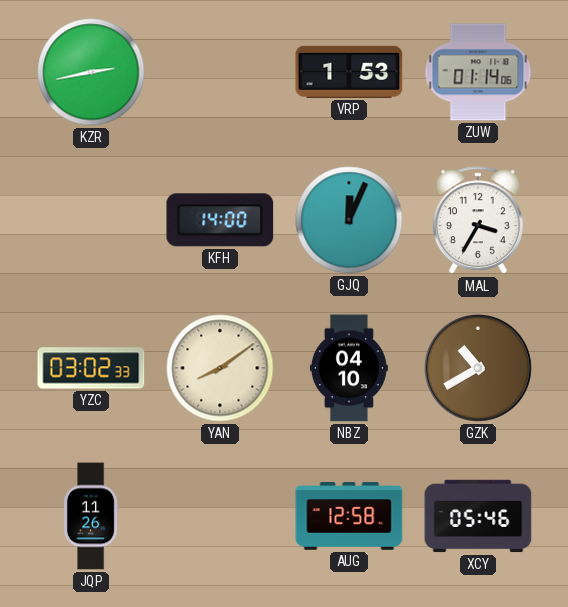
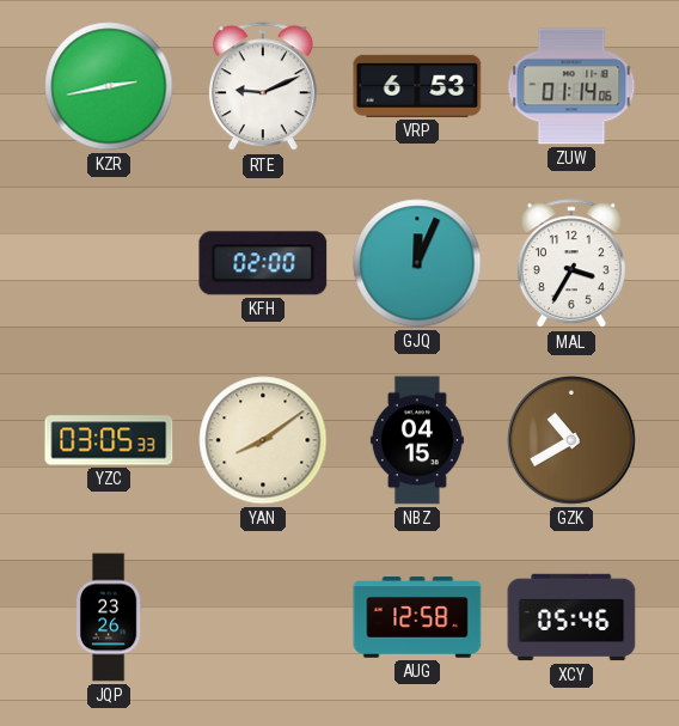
RTE: none -> 9:11 (263, 87)
VRP: 1:53 -> 6:53 (417, 86)
KFH: 14:00 -> 02:00 (263, 263)
YZC: 03:02 -> 03:05 (109, 440)
NBZ: 04:10 -> 04:15 (417, 440)
JQP: 11:26 -> 23:26 (109, 617)
